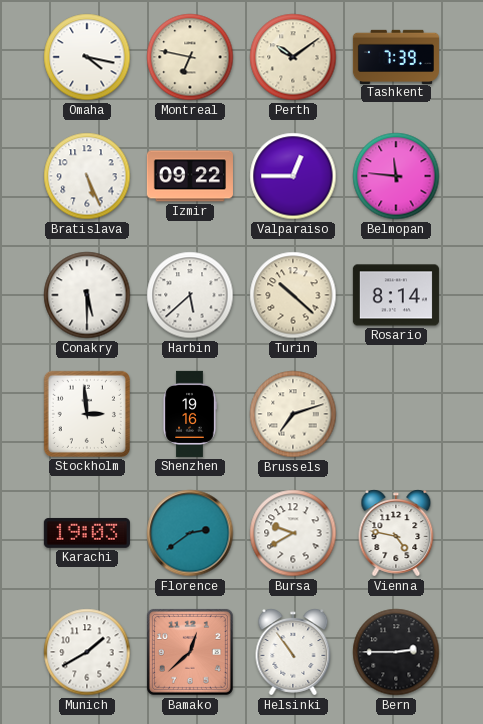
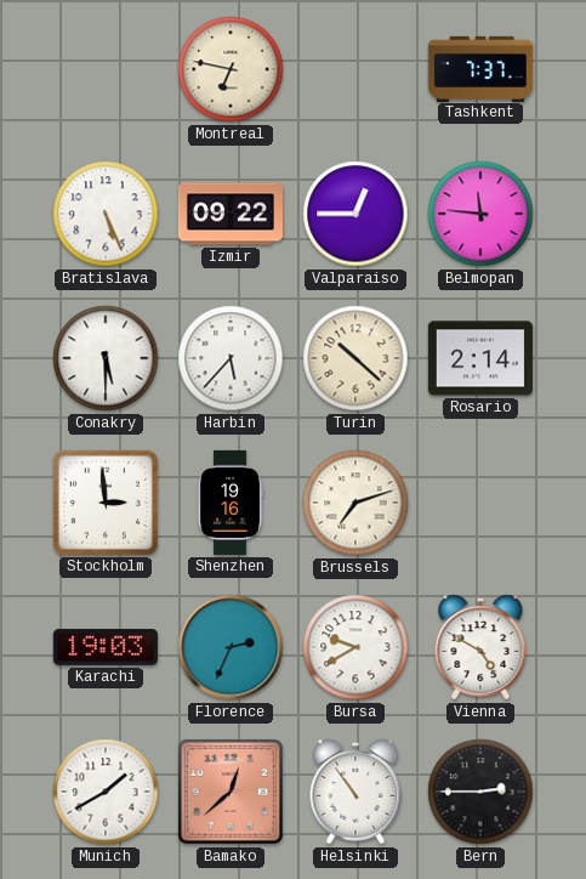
Omaha: 4:17 -> none (87, 57)
Perth: 10:09 -> none (293, 57)
Tashkent: 7:39 -> 7:37 (480, 68)
Harbin: 5:38 -> 5:37 (231, 358)
Rosario: 8:14 -> 2:14 (480, 358)
Florence: 2:39 -> 2:34 (231, 647)
Vienna: 4:47 -> 4:50 (480, 647)
